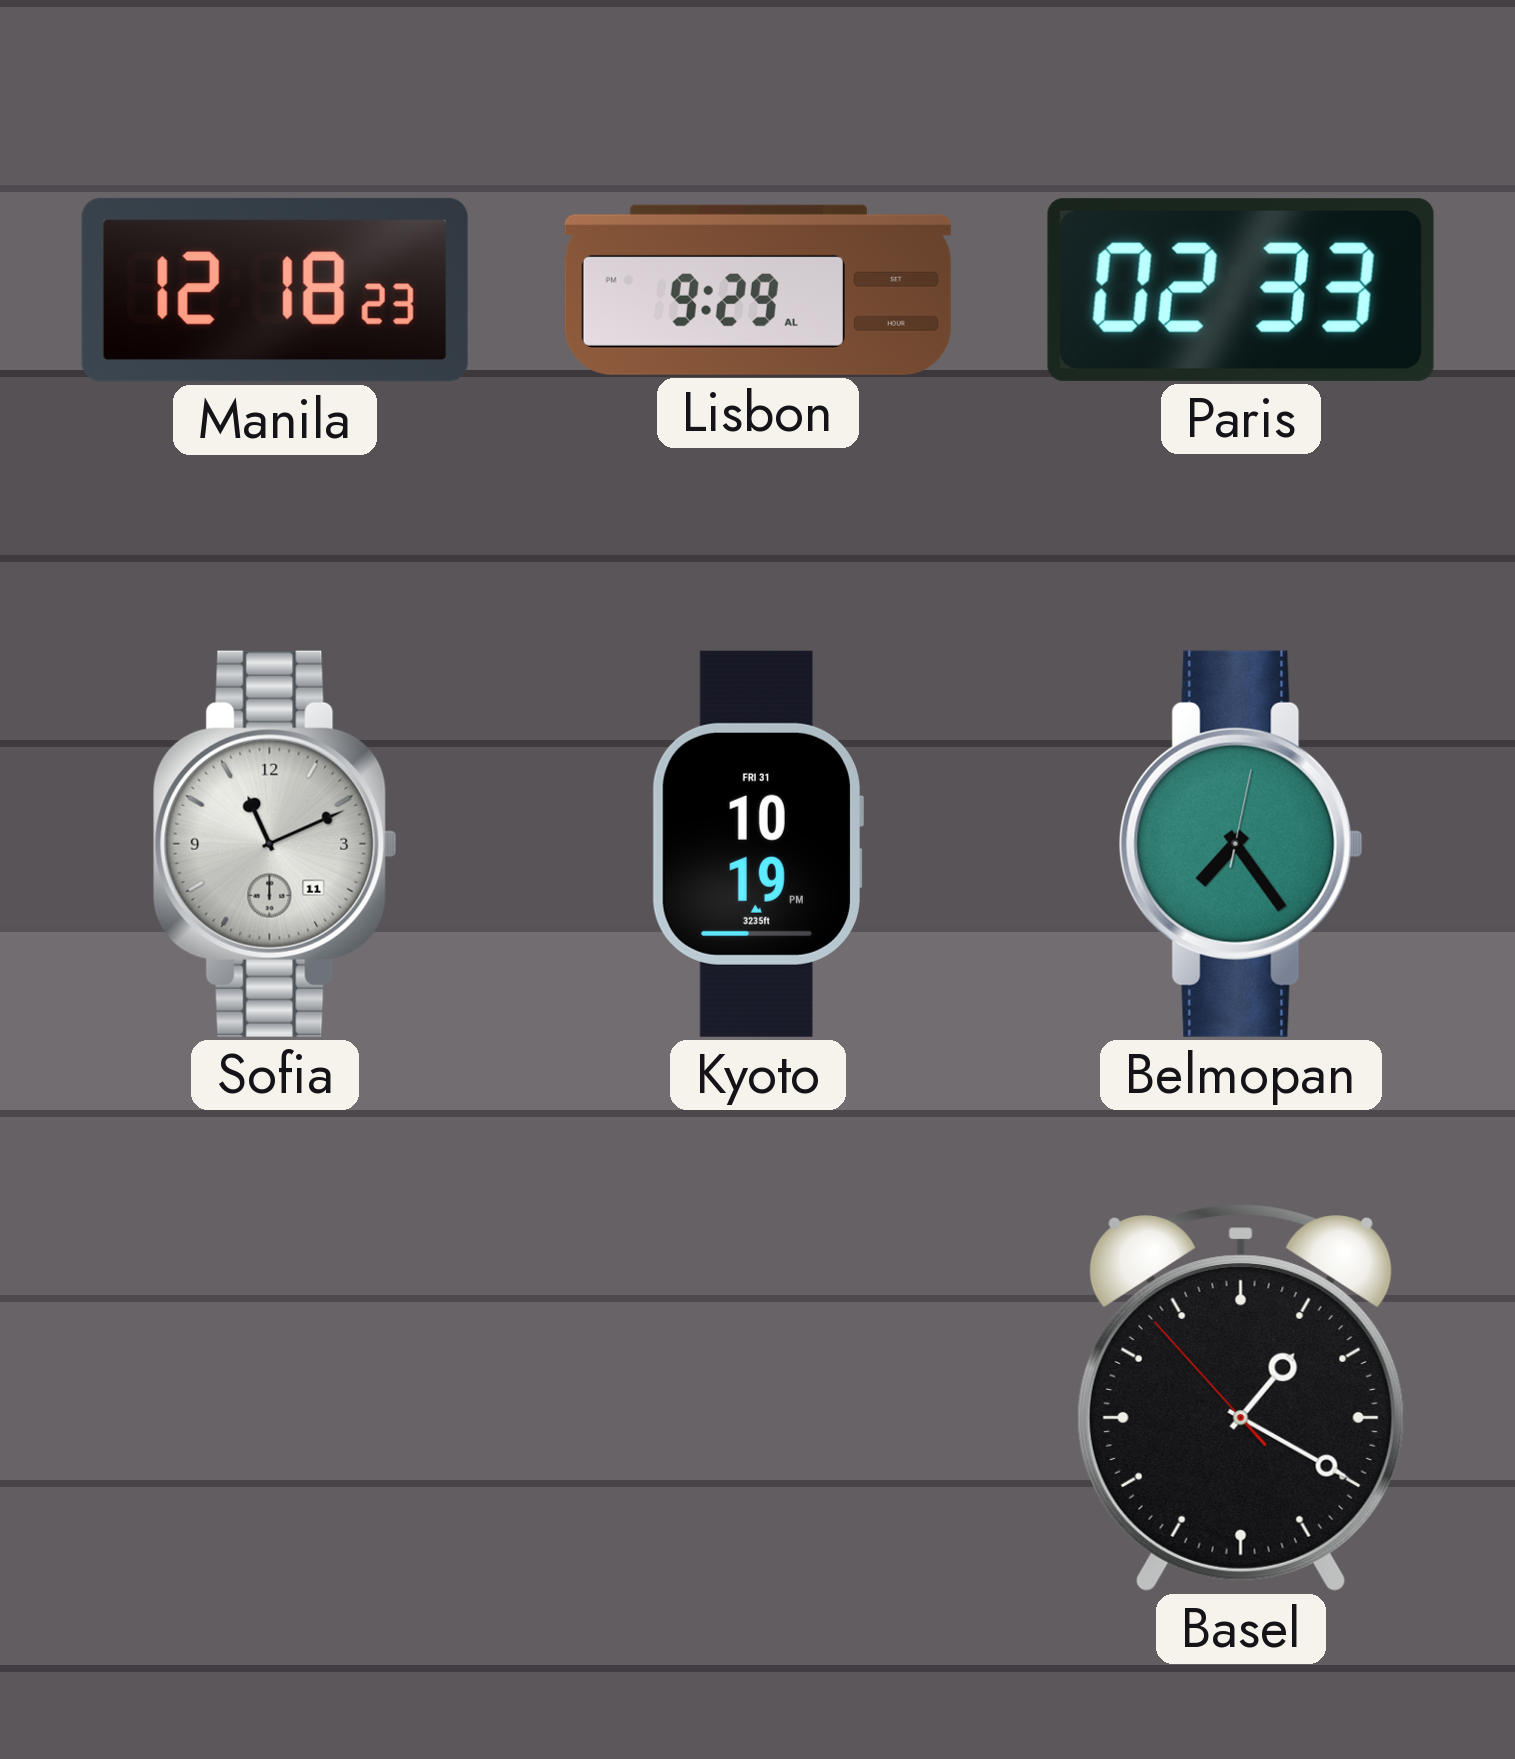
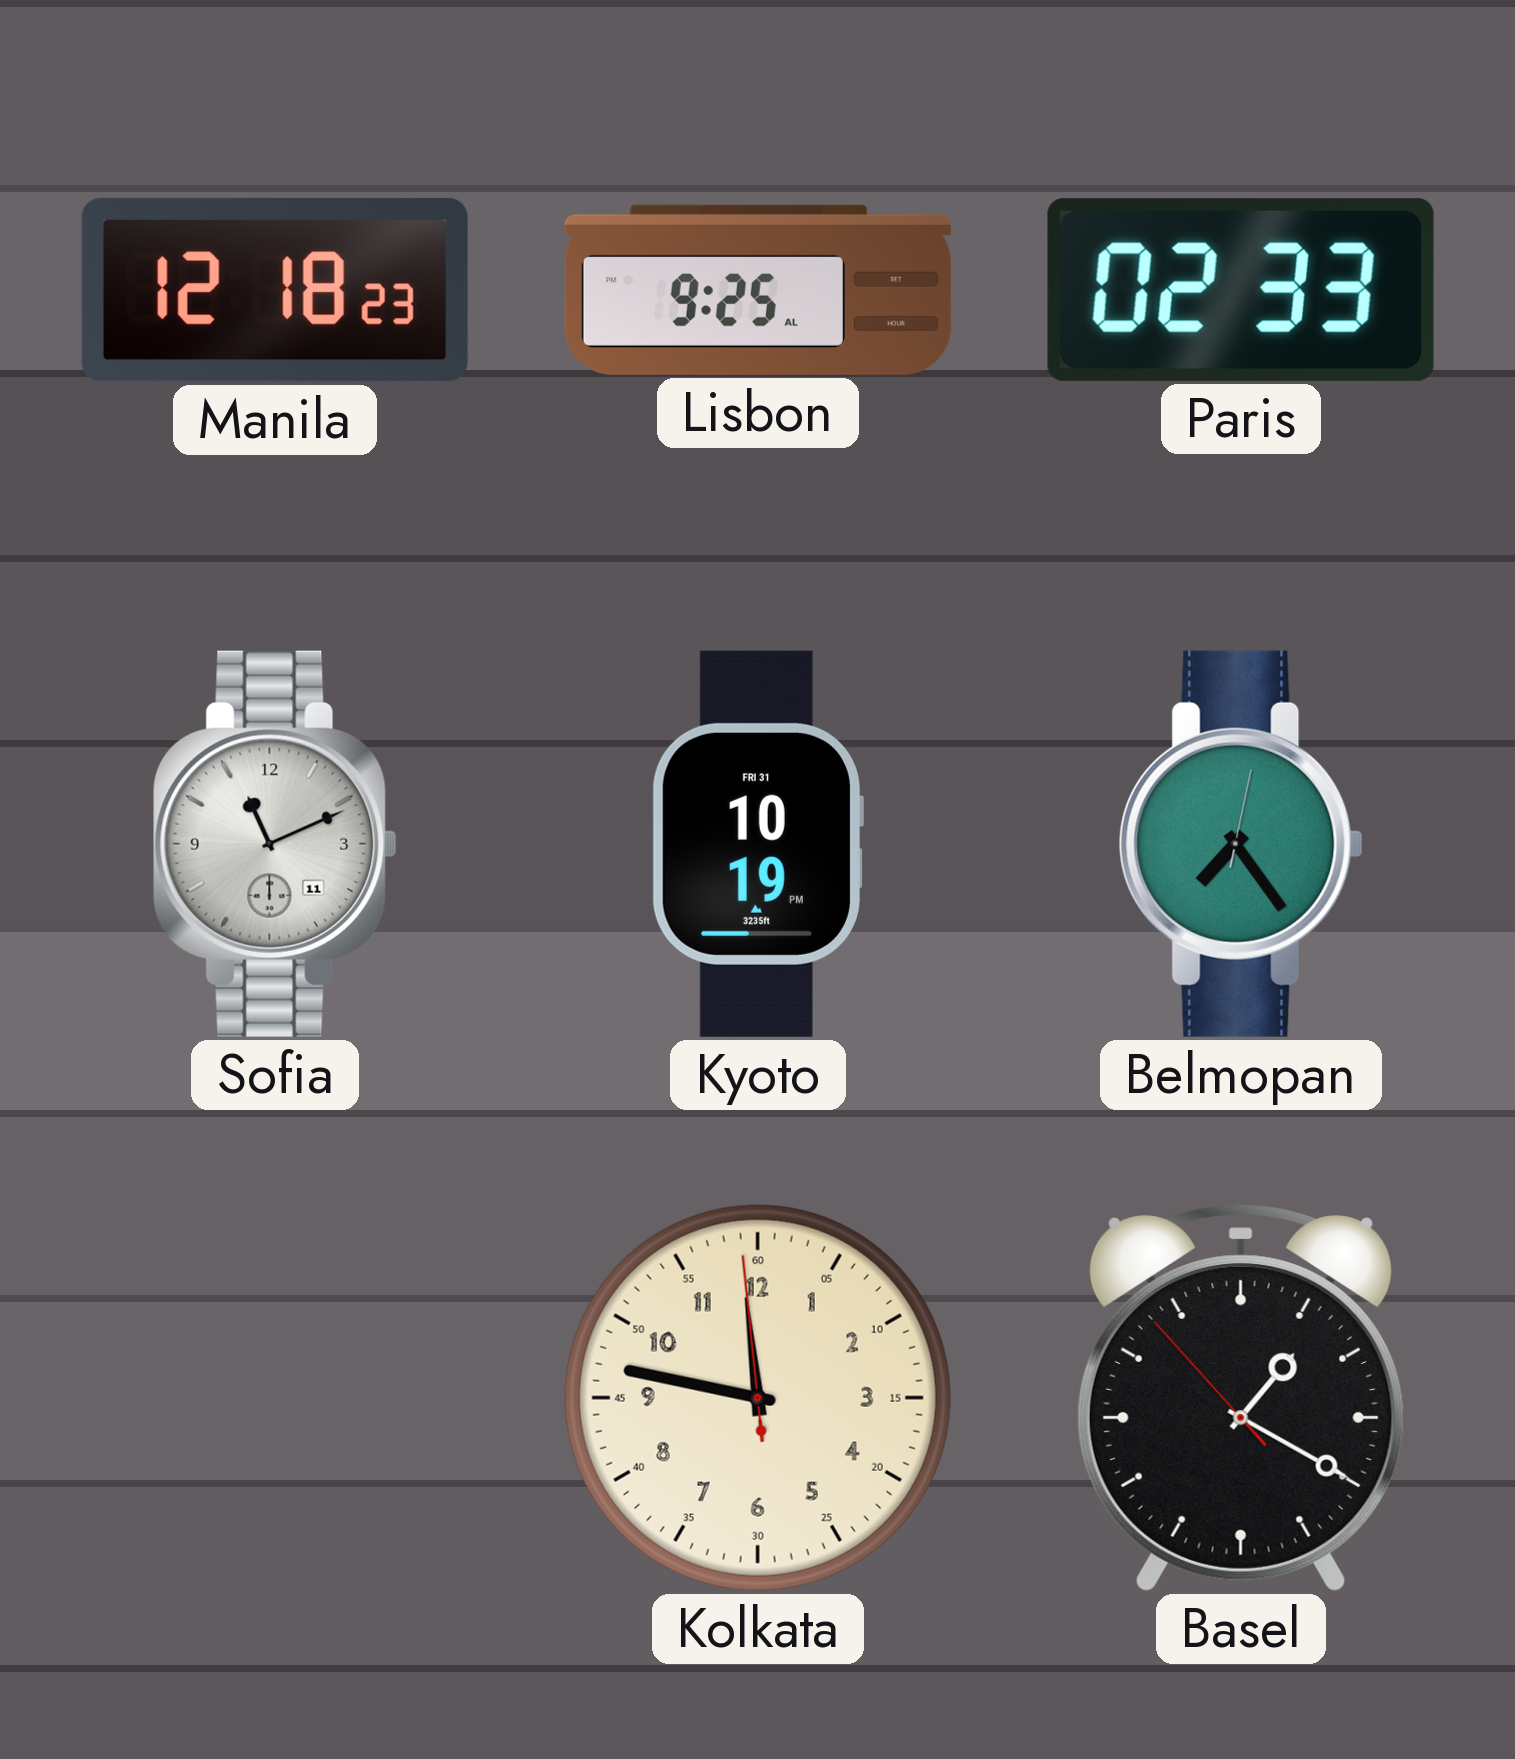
Lisbon: 9:29 -> 9:25 (758, 290)
Kolkata: none -> 11:46 (758, 1398)
